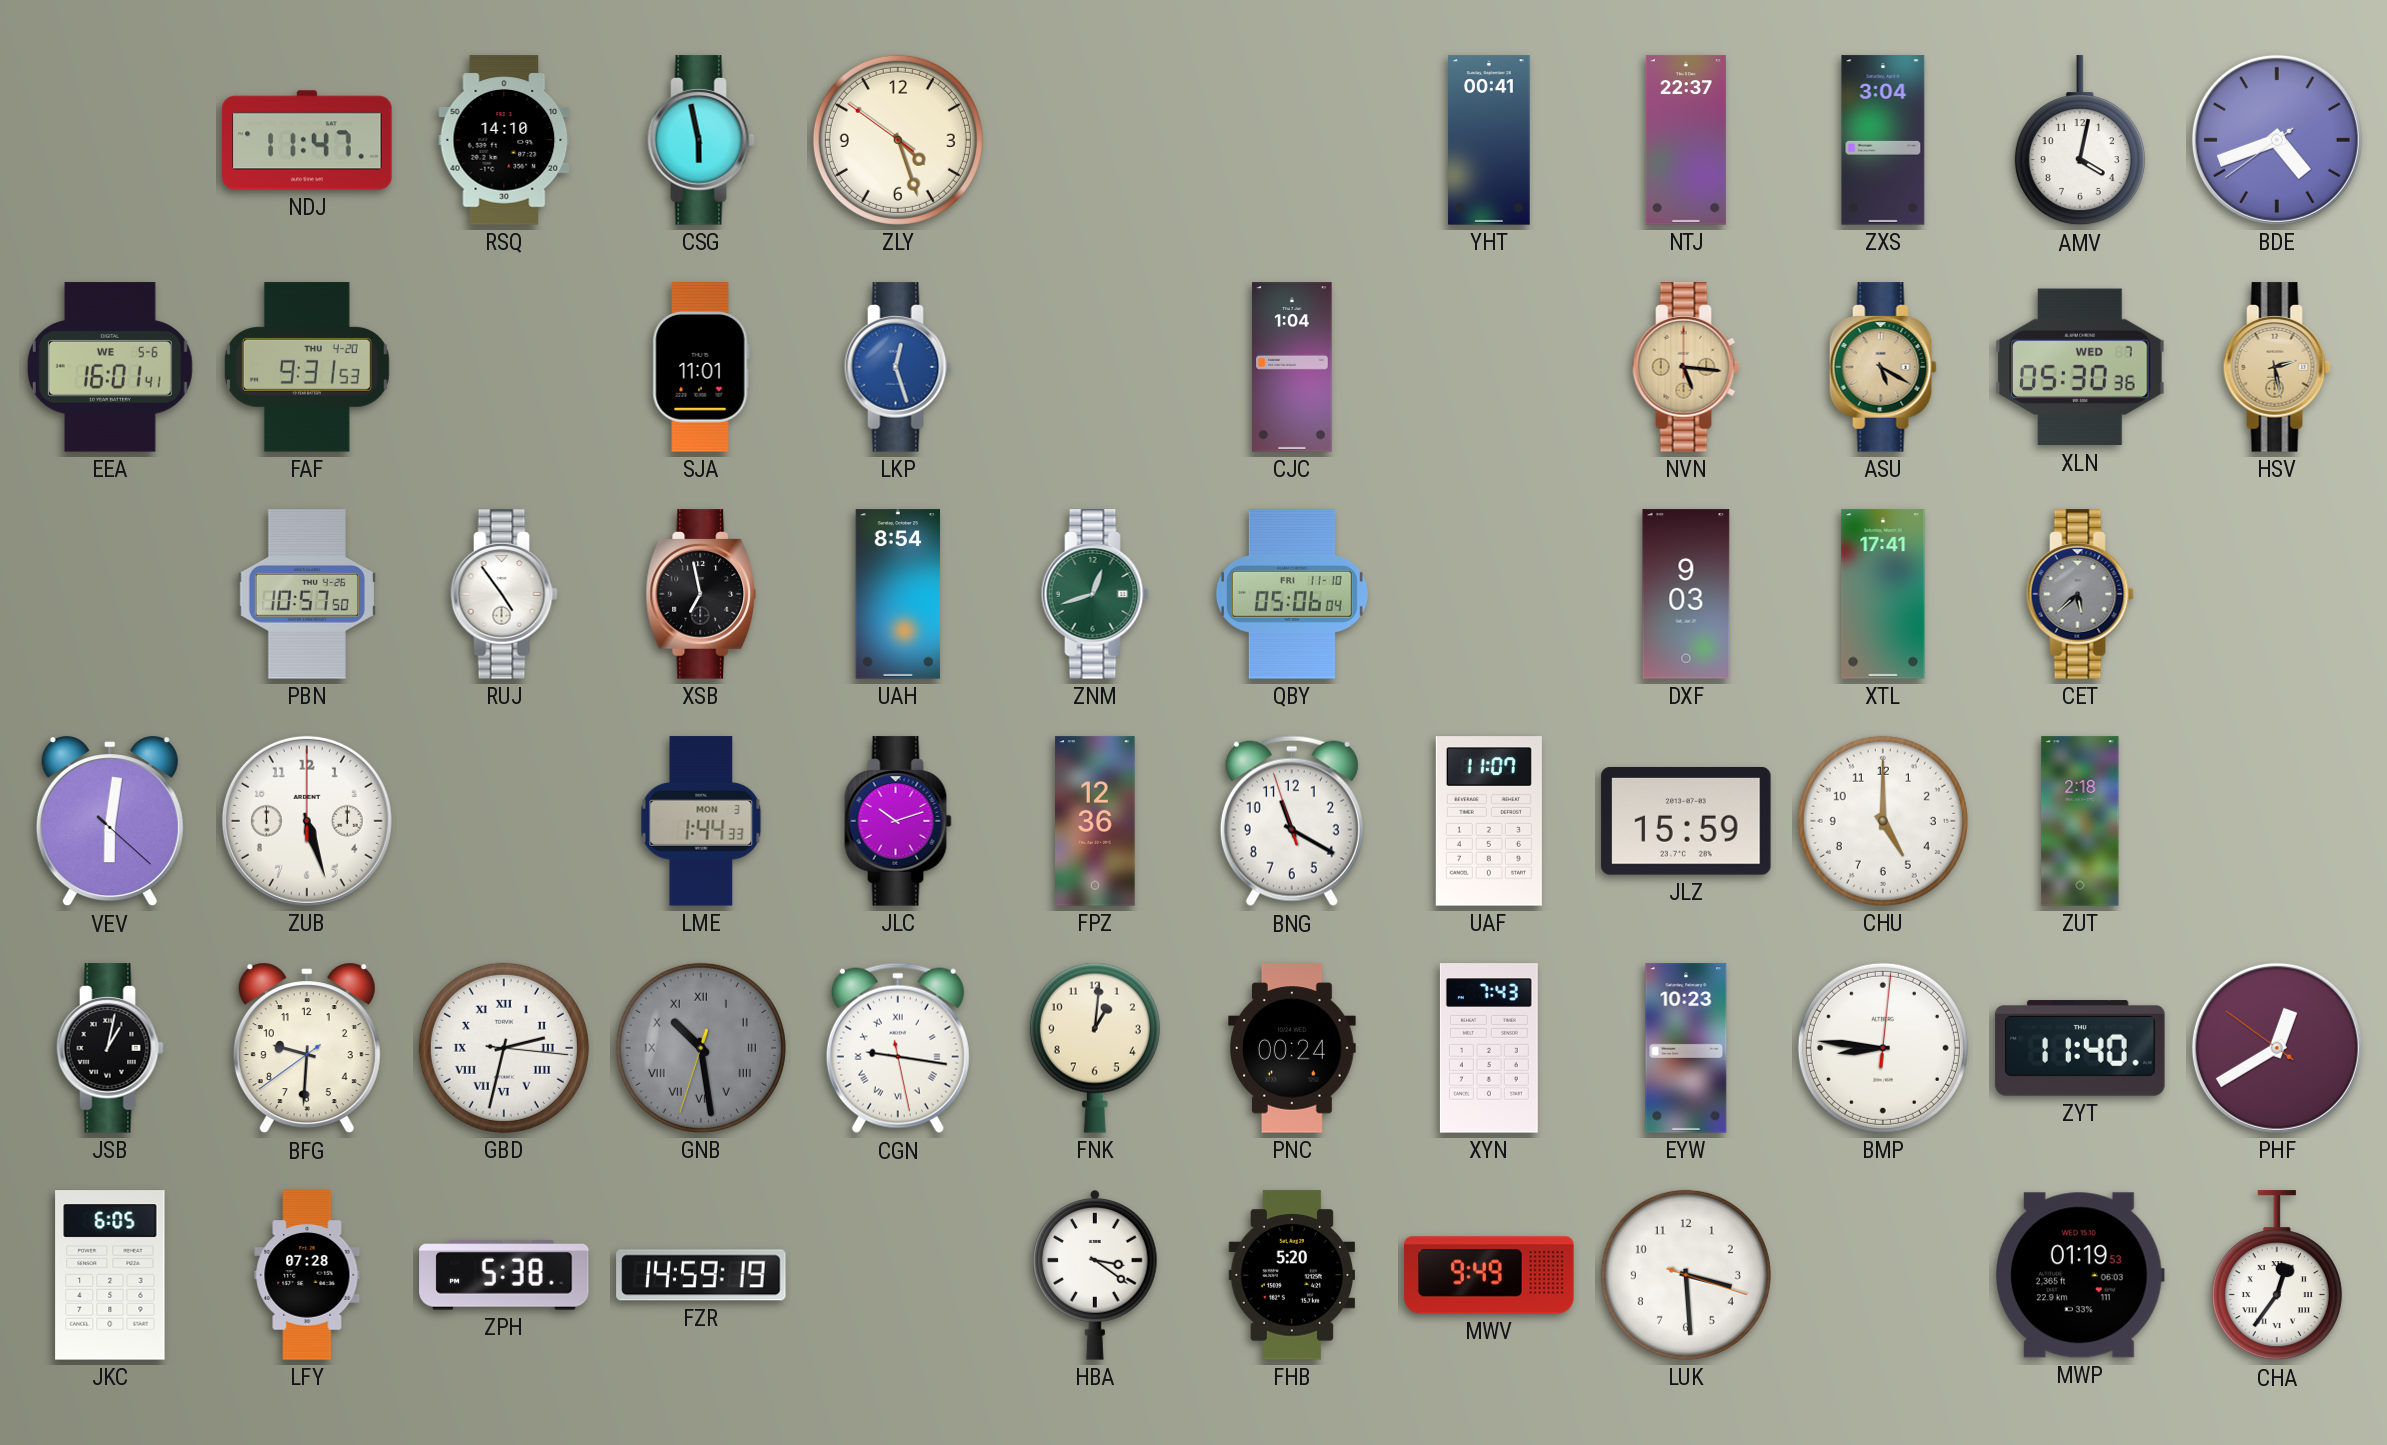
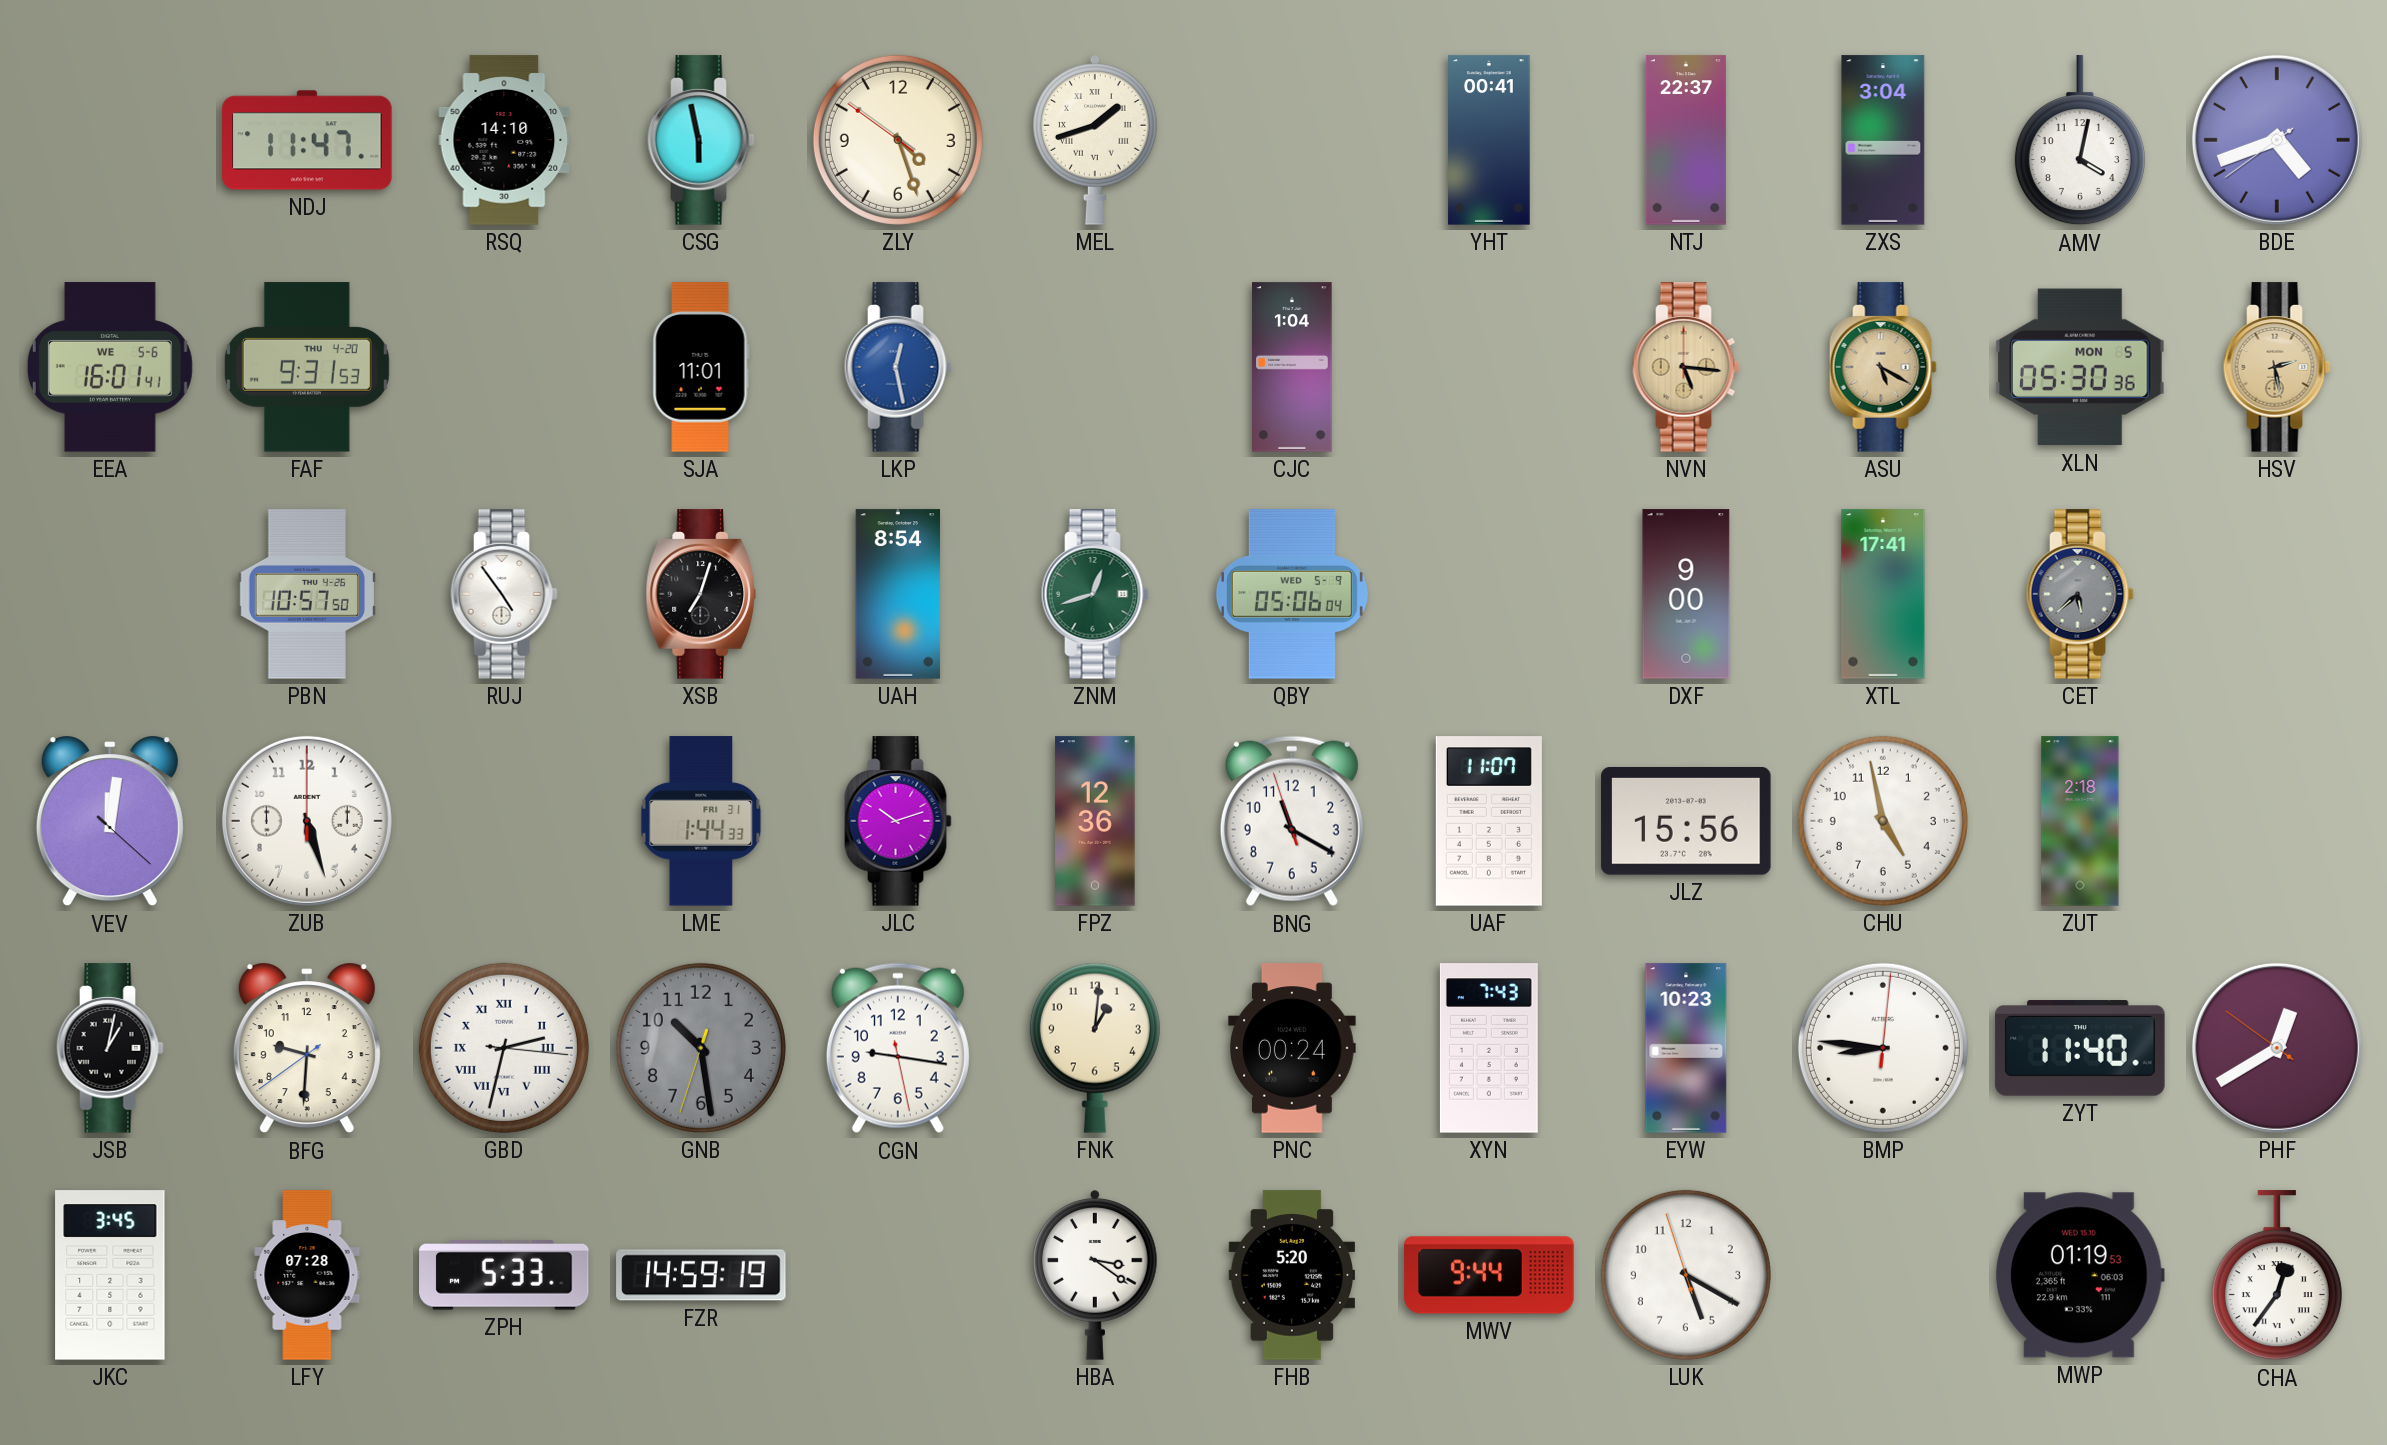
MEL: none -> 1:42 (1096, 140)
LKP: 12:27 -> 12:28 (898, 367)
XLN date: WED 7 -> MON 5 (2080, 367)
XSB: 6:58 -> 7:03 (700, 594)
QBY date: FRI 11-10 -> WED 5-9 (1292, 594)
DXF: 9:03 -> 9:00 (1686, 594)
VEV: 6:01 -> 12:01 (110, 821)
LME date: MON 3 -> FRI 31 (701, 821)
JLZ: 15:59 -> 15:56 (1686, 822)
CHU: 5:00 -> 4:58 (1883, 821)
GNB numerals: Roman -> Arabic (701, 1048)
CGN numerals: Roman -> Arabic (898, 1048)
JKC: 6:05 -> 3:45 (110, 1275)
ZPH: 5:38 -> 5:33 (504, 1275)
MWV: 9:49 -> 9:44 (1489, 1275)
LUK: 3:29 -> 5:19 (1686, 1275)
